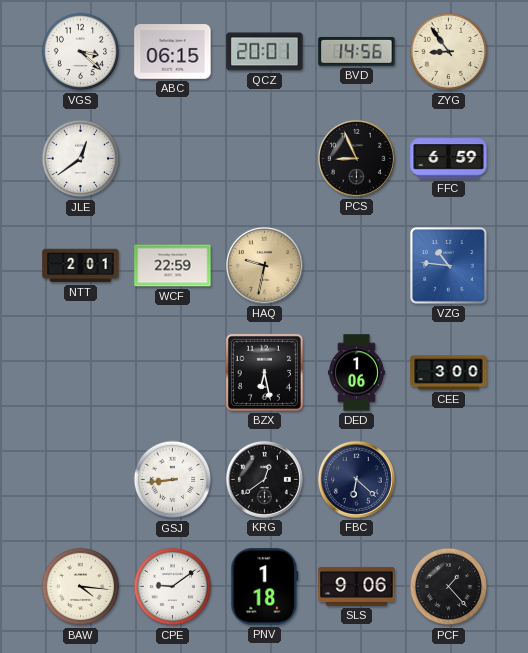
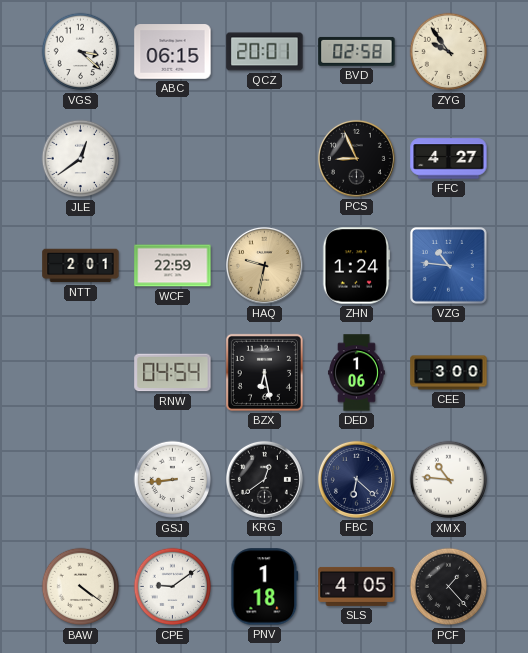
BVD: 14:56 -> 02:58 (357, 51)
ZYG: 8:54 -> 9:54 (449, 52)
FFC: 6:59 -> 4:27 (449, 159)
ZHN: none -> 1:24 (356, 266)
RNW: none -> 04:54 (173, 373)
XMX: none -> 10:46 (449, 480)
BAW: 4:16 -> 4:21 (81, 587)
SLS: 9:06 -> 4:05 (357, 586)
